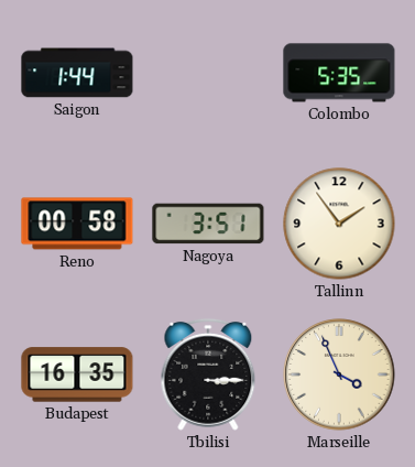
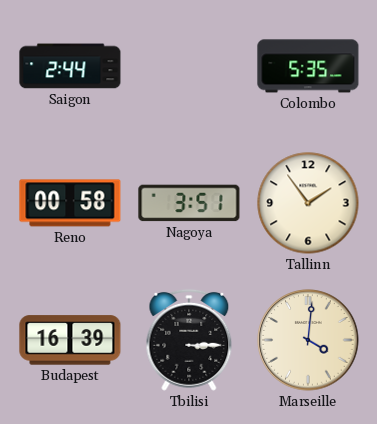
Saigon: 1:44 -> 2:44 (70, 66)
Budapest: 16:35 -> 16:39 (70, 340)
Marseille: 3:56 -> 4:01 (308, 340)
